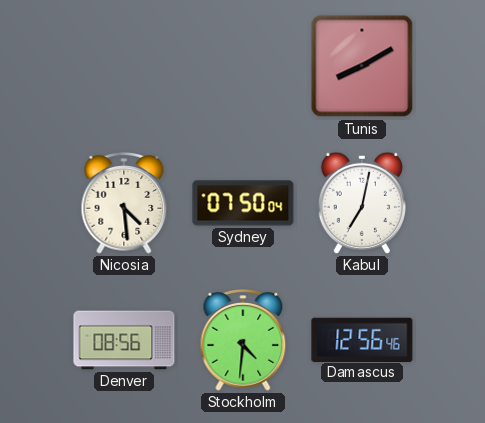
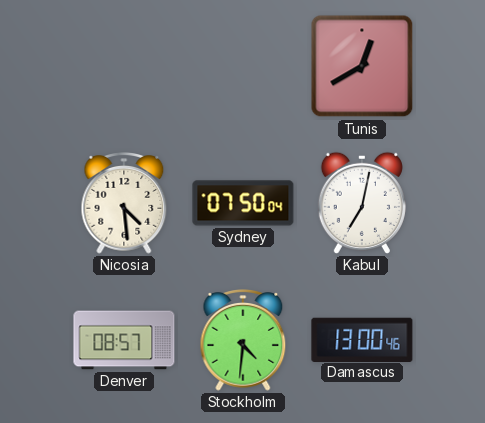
Tunis: 8:10 -> 12:40 (362, 66)
Denver: 08:56 -> 08:57 (124, 340)
Damascus: 12:56 -> 13:00 (362, 339)
